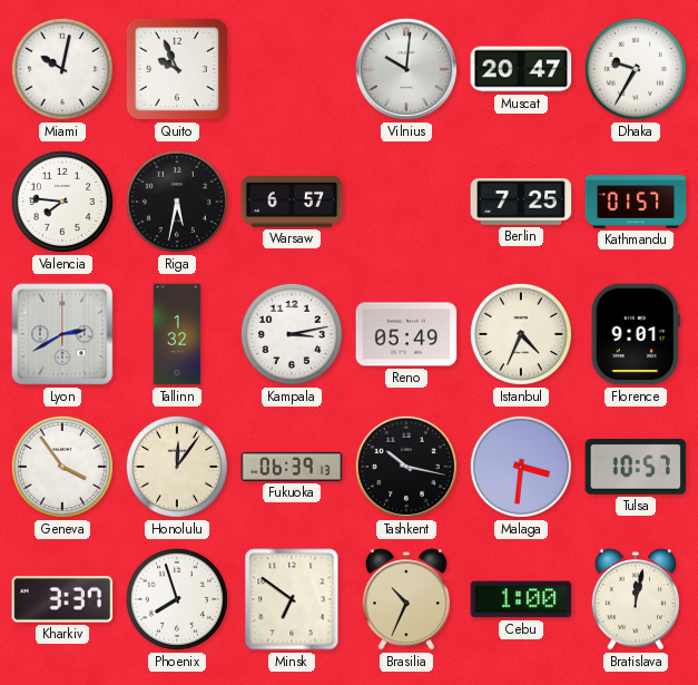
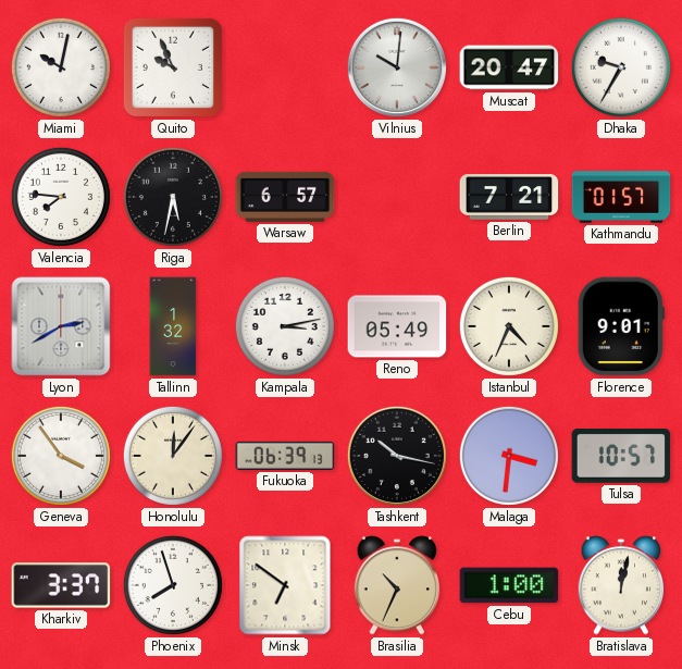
Berlin: 7:25 -> 7:21 (509, 197)
